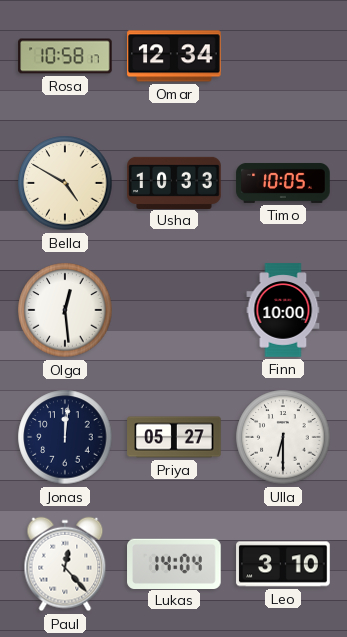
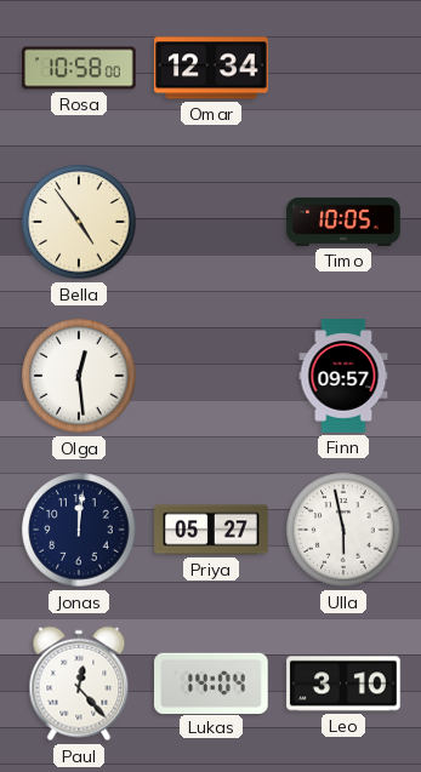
Rosa: 10:58:17 -> 10:58:00 (79, 68)
Bella: 4:50 -> 4:54 (79, 222)
Usha: 10:33 -> none (174, 182)
Finn: 10:00 -> 09:57 (343, 376)
Ulla: 6:30 -> 5:58 (343, 530)
